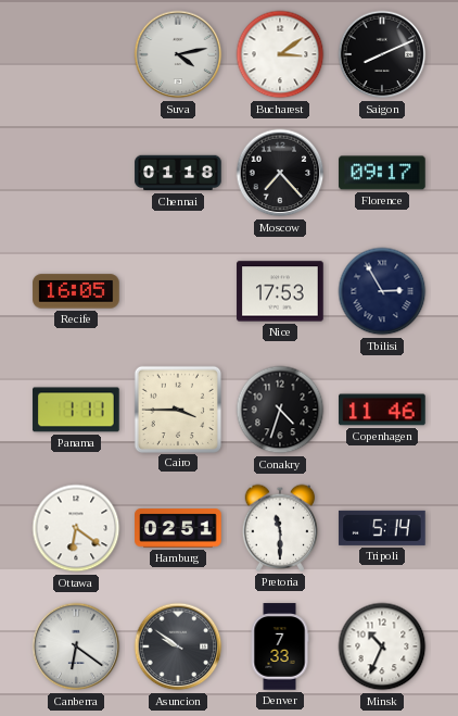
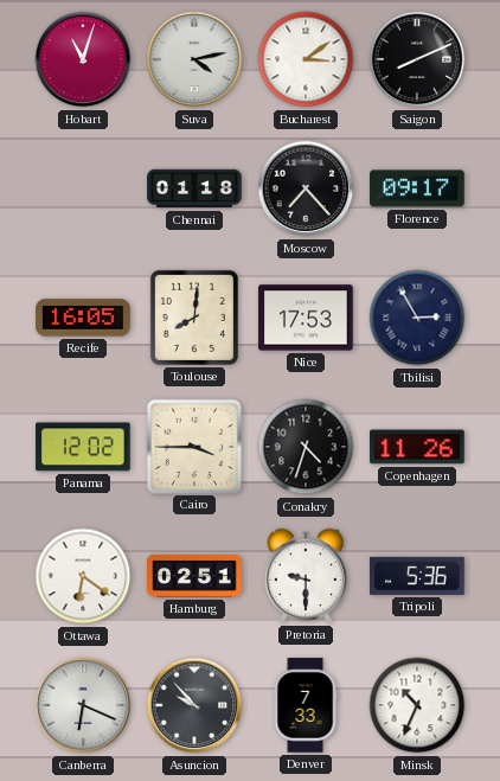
Hobart: none -> 11:03 (83, 59)
Toulouse: none -> 8:01 (194, 318)
Panama: 1:11 -> 12:02 (83, 447)
Copenhagen: 11:46 -> 11:26 (417, 447)
Pretoria: 11:30 -> 9:30 (306, 576)
Tripoli: 5:14 -> 5:36 (417, 576)
Canberra: 6:21 -> 6:19 (83, 705)
Asuncion: 9:51 -> 9:53 (194, 705)
